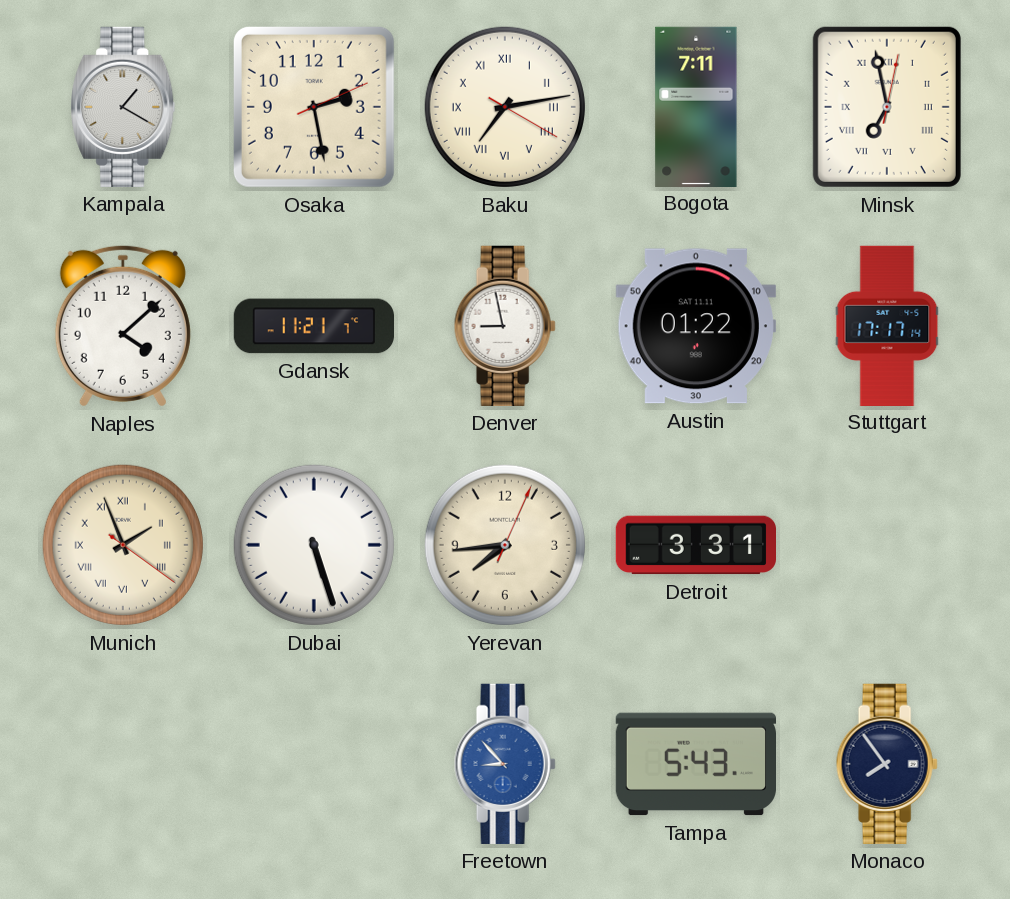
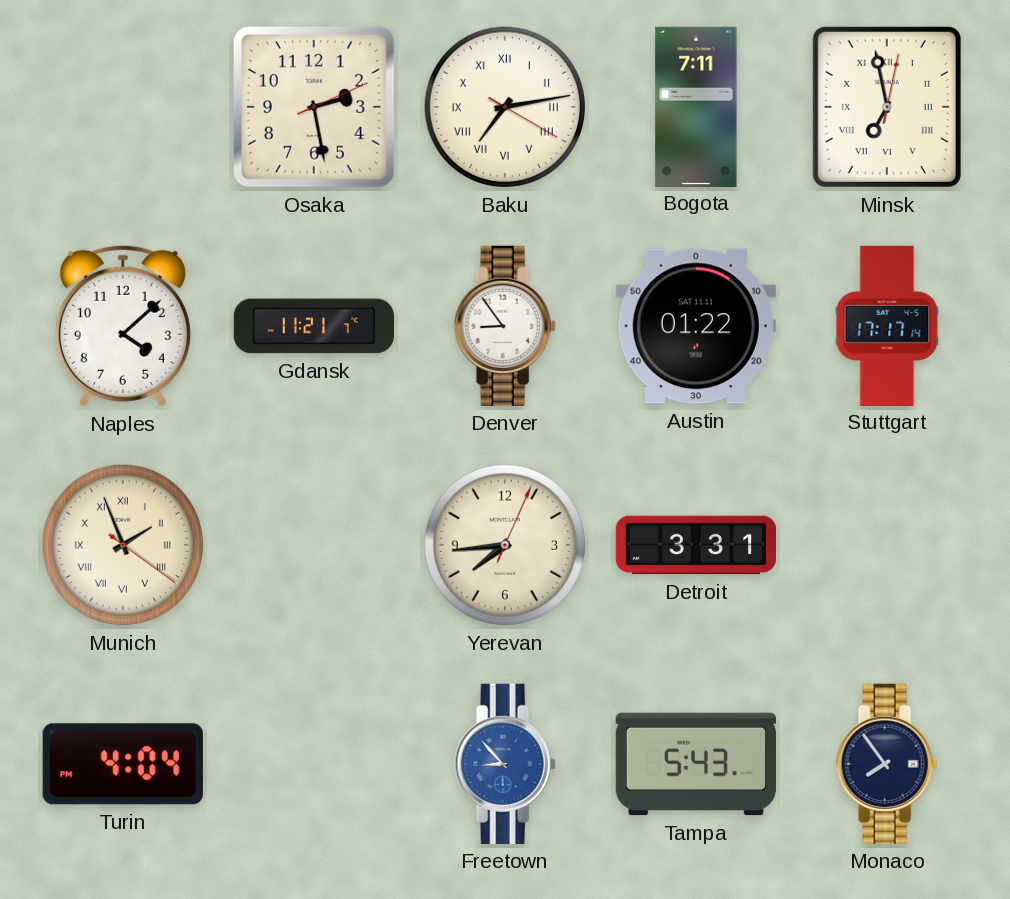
Kampala: 1:20 -> none (123, 107)
Denver: 8:58 -> 8:54 (505, 326)
Dubai: 5:27 -> none (314, 545)
Turin: none -> 4:04 (123, 764)
